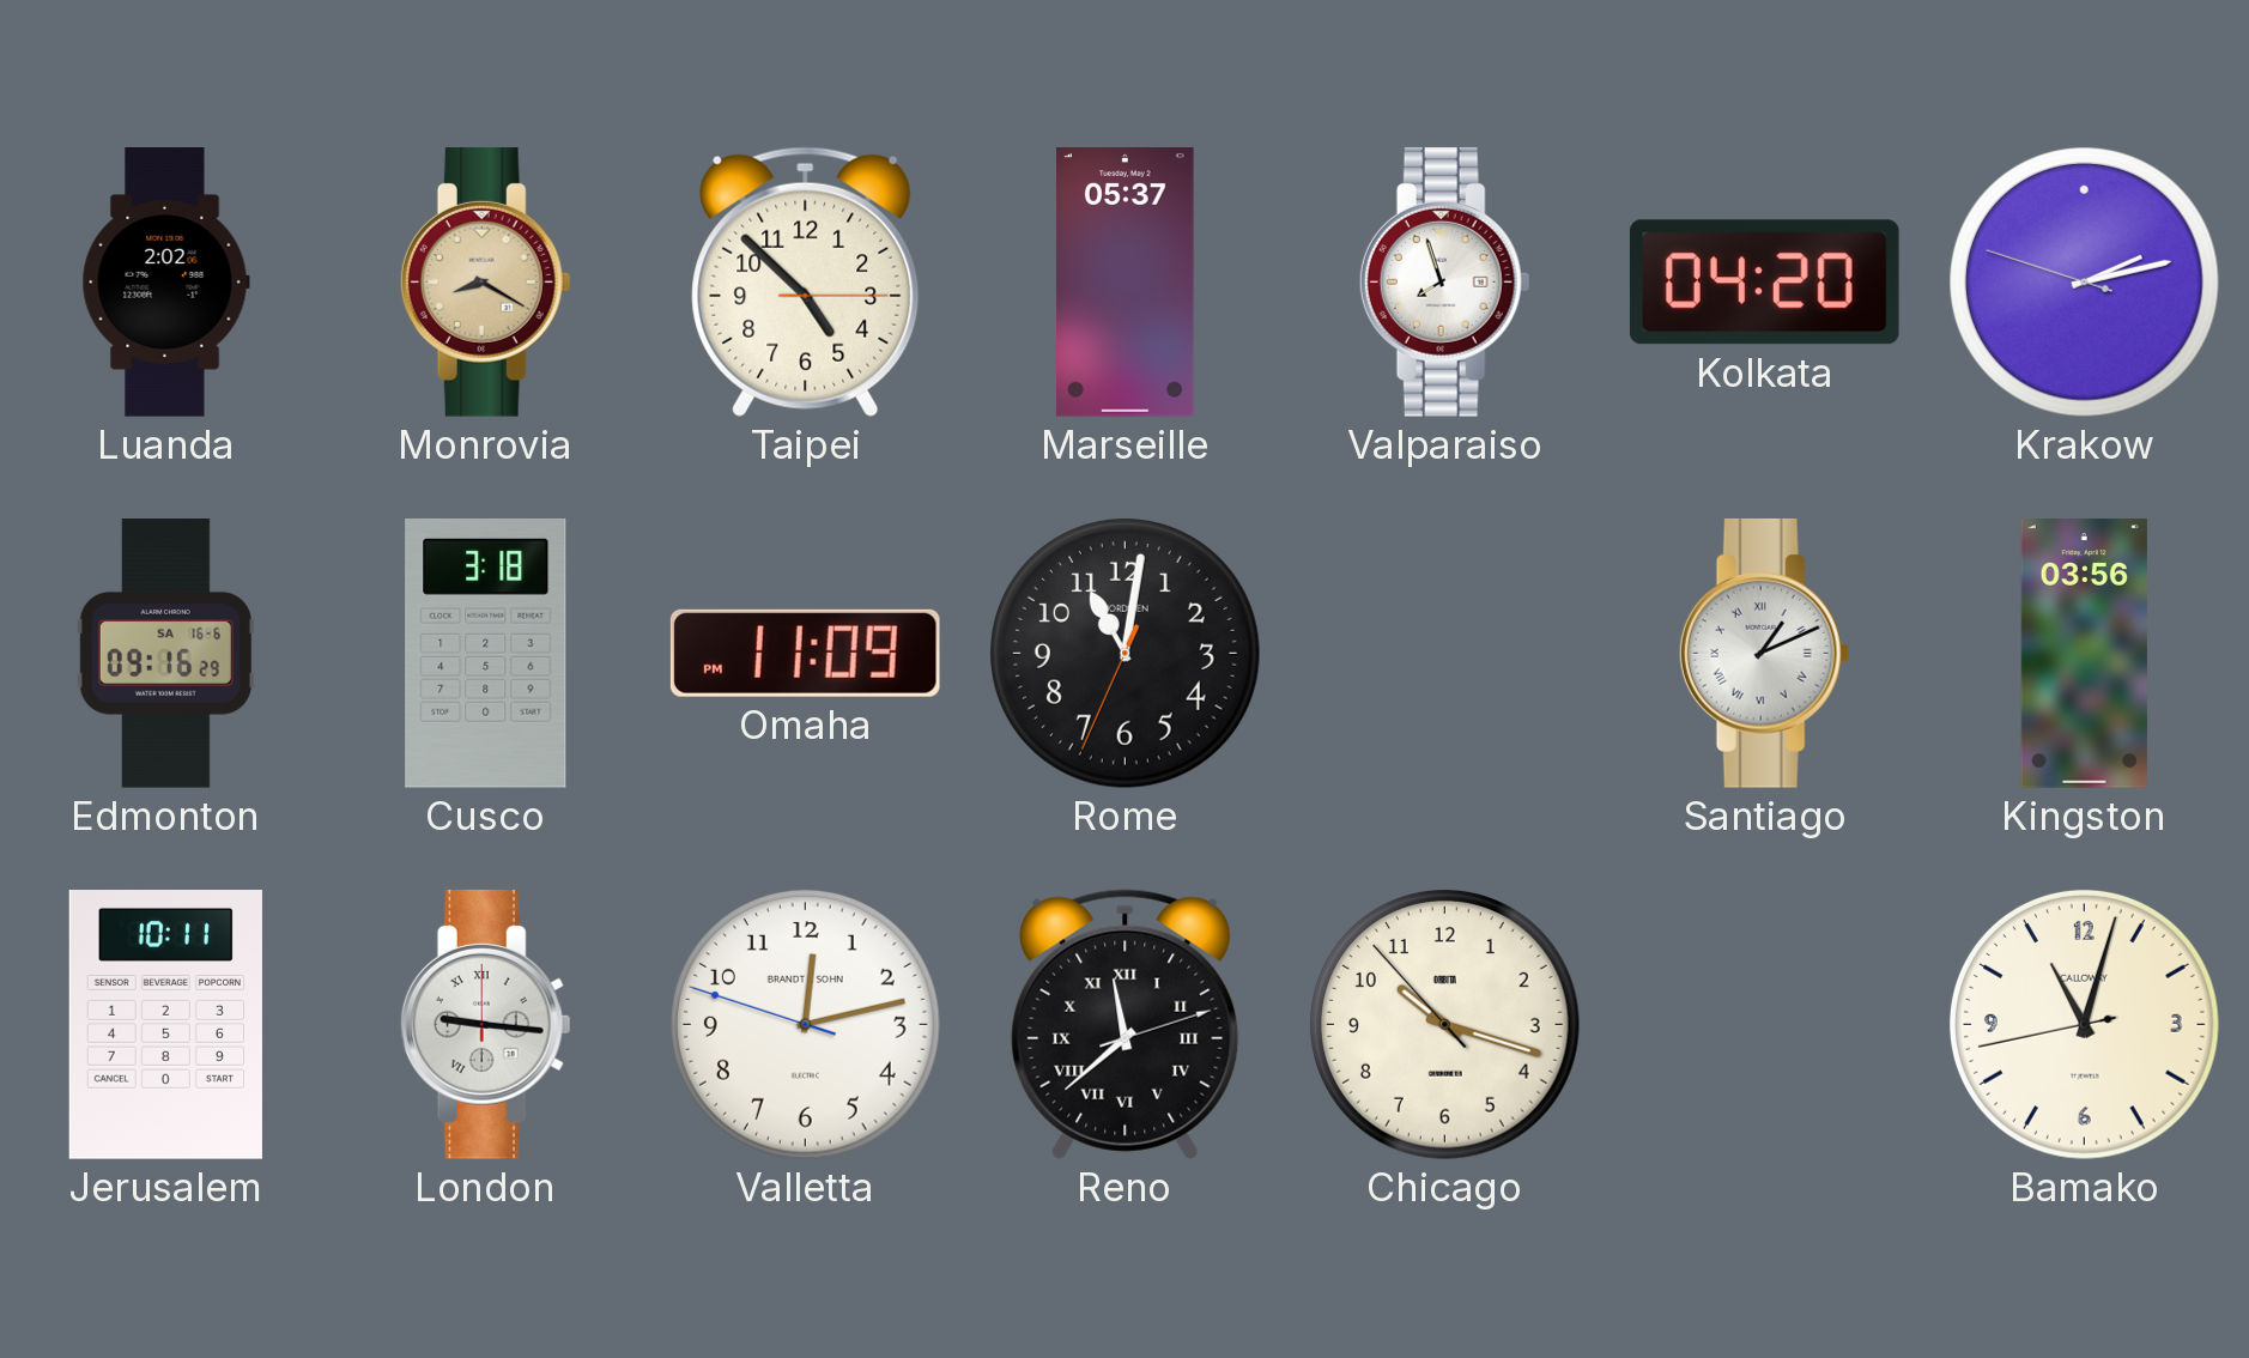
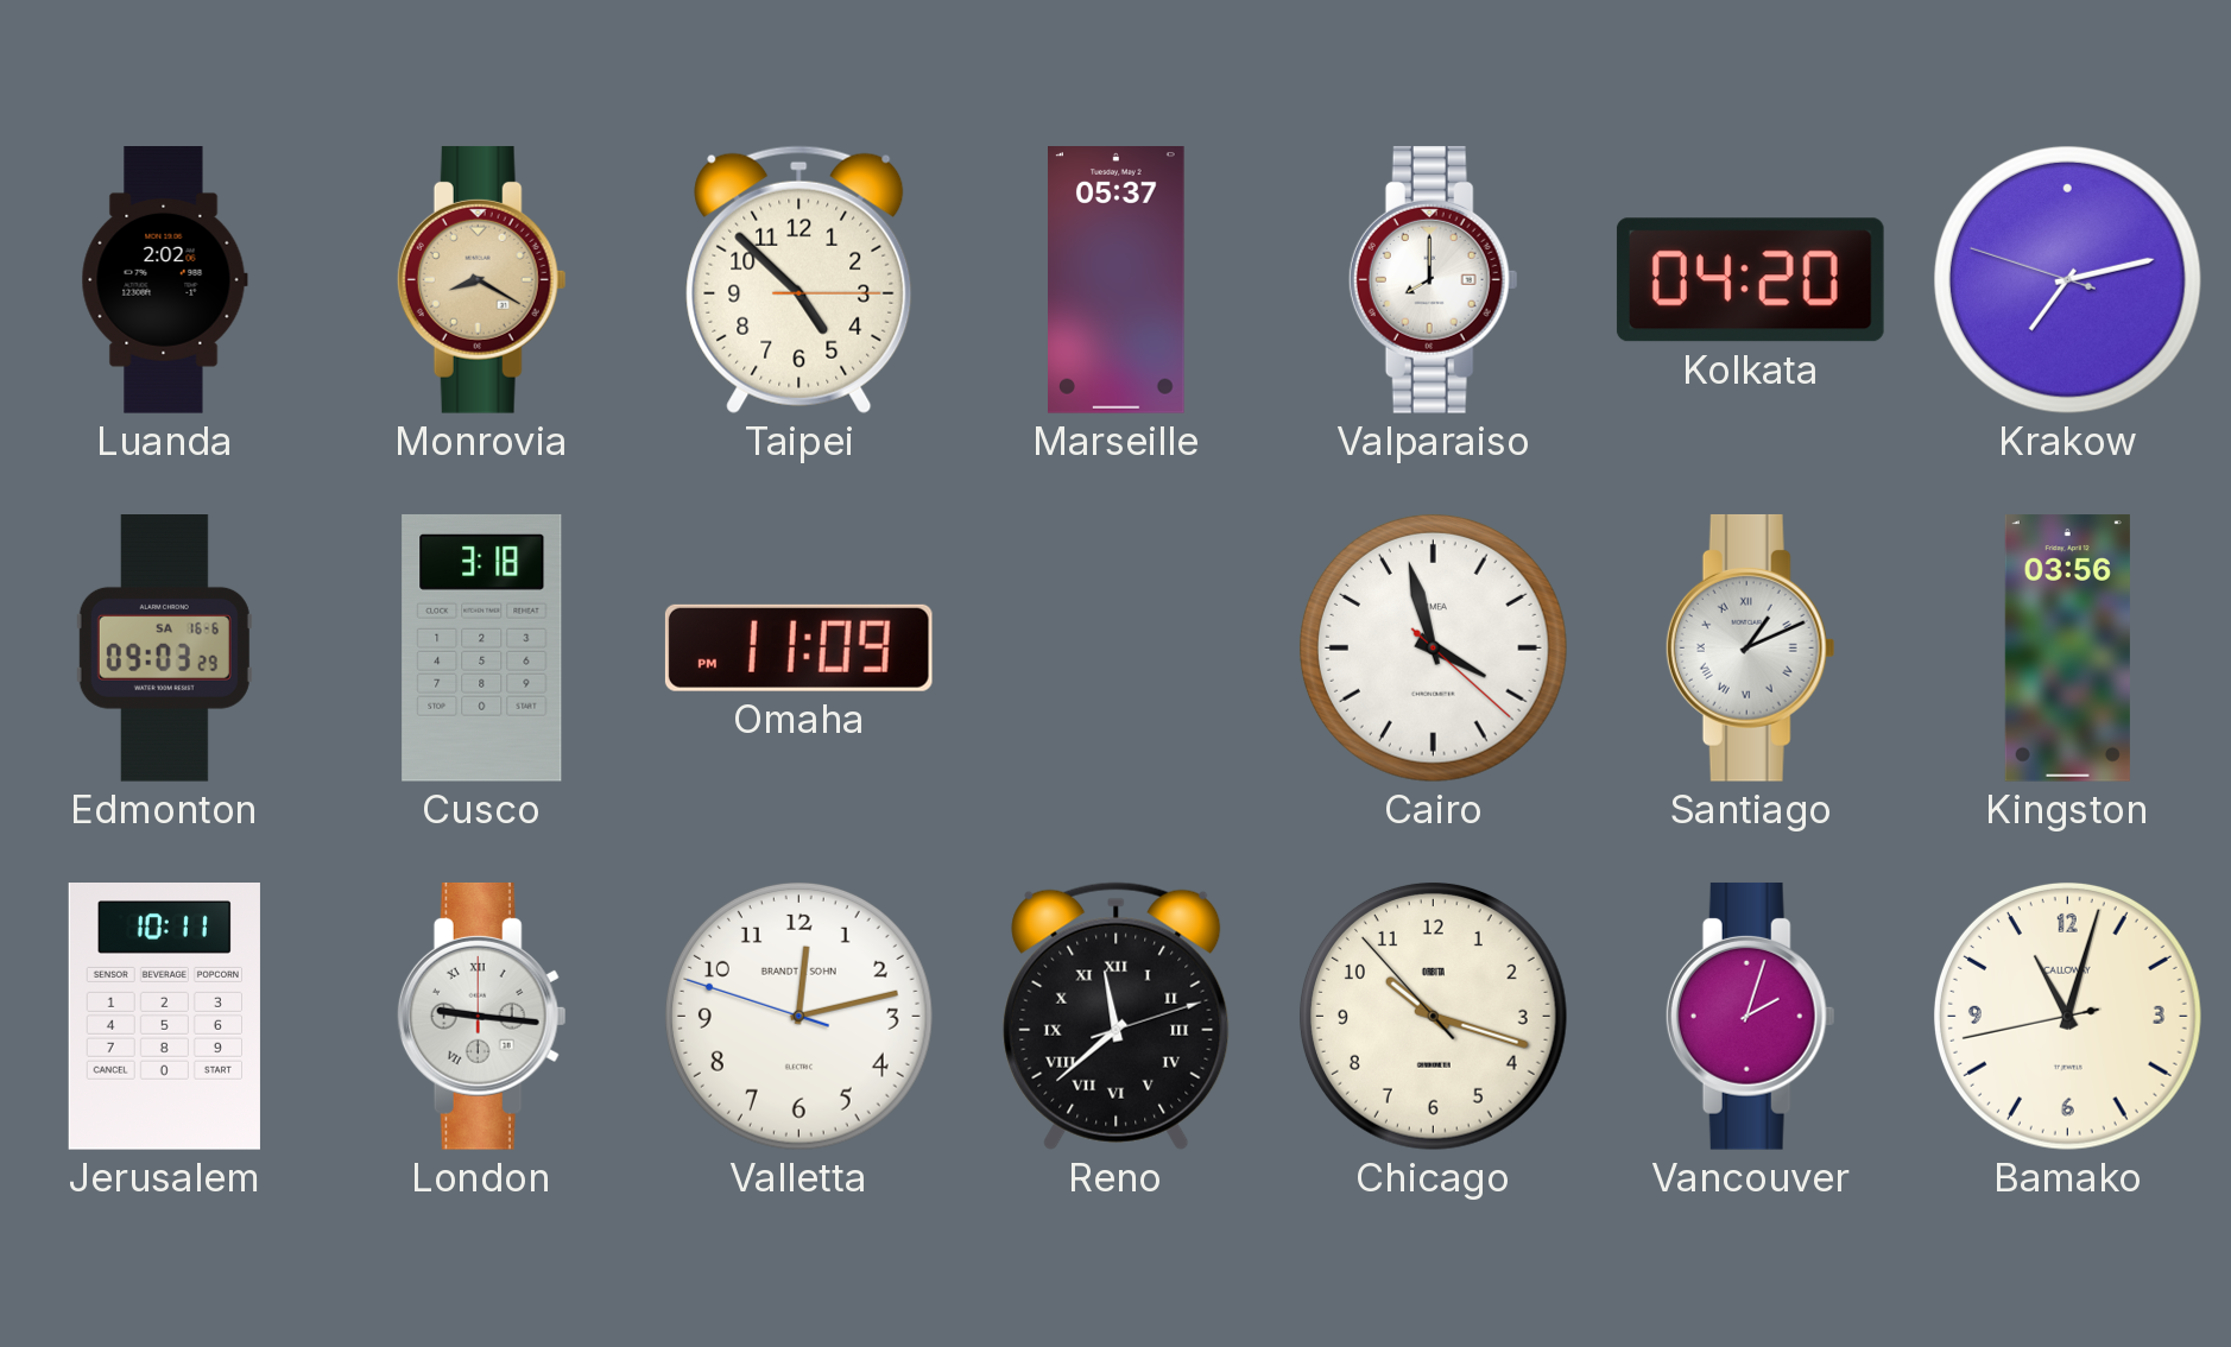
Valparaiso: 7:57 -> 8:00 (1433, 279)
Krakow: 2:12 -> 7:12 (2067, 279)
Edmonton: 09:16 -> 09:03 (164, 649)
Rome: 11:01 -> none (1124, 653)
Cairo: none -> 3:57 (1433, 647)
Vancouver: none -> 2:03 (1750, 1016)
